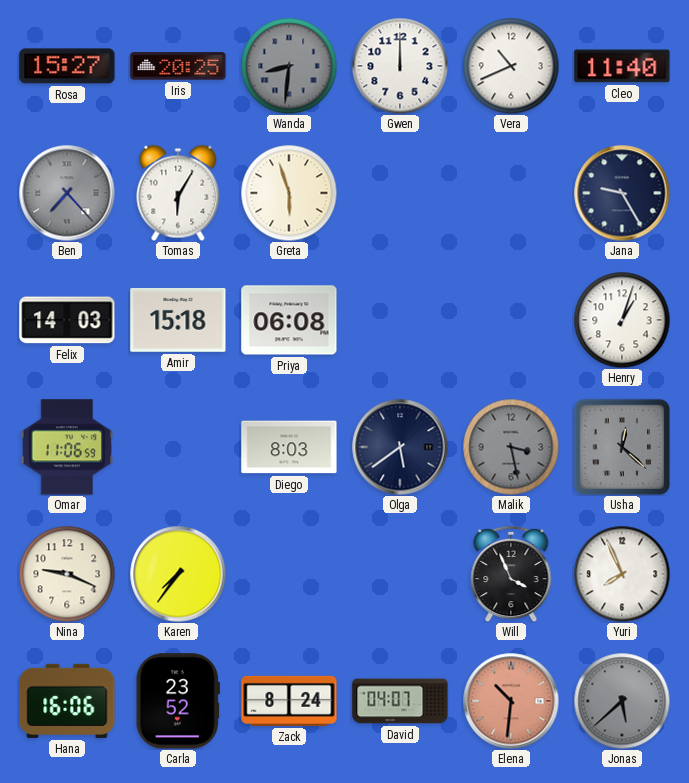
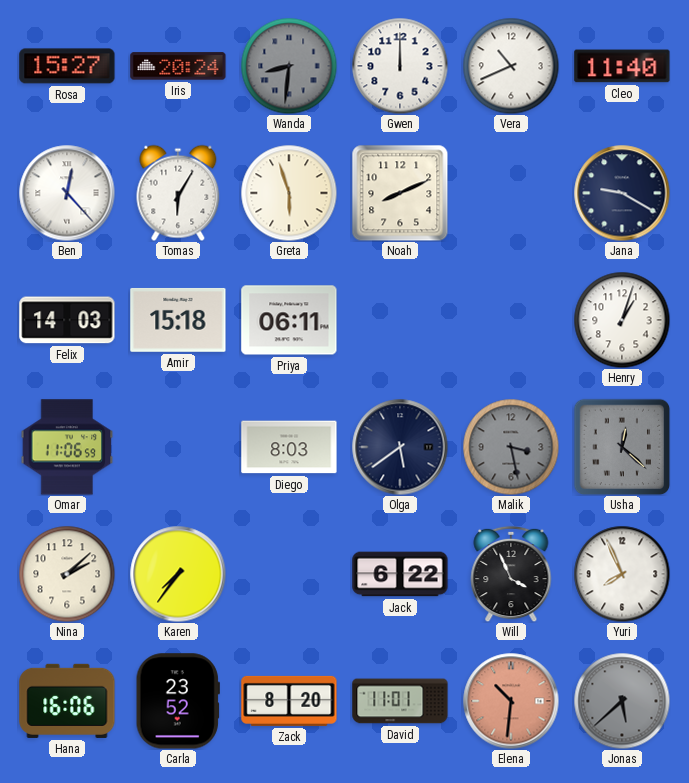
Iris: 20:25 -> 20:24 (178, 66)
Ben: 7:23 -> 12:23 (67, 193)
Ben dial: grey -> white (67, 193)
Noah: none -> 8:11 (400, 193)
Jana: 9:25 -> 9:20 (622, 193)
Priya: 06:08 -> 06:11 (289, 320)
Nina: 9:19 -> 2:08 (67, 574)
Jack: none -> 6:22 (400, 574)
Zack: 8:24 -> 8:20 (289, 701)
David: 04:07 -> 11:01 (400, 701)
